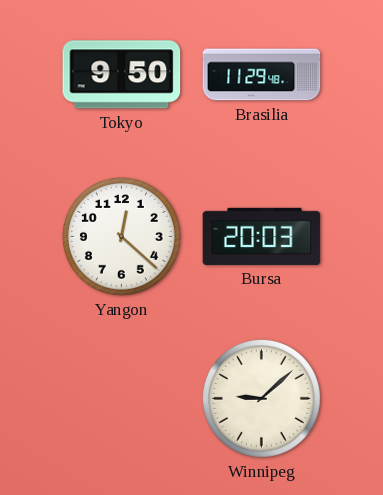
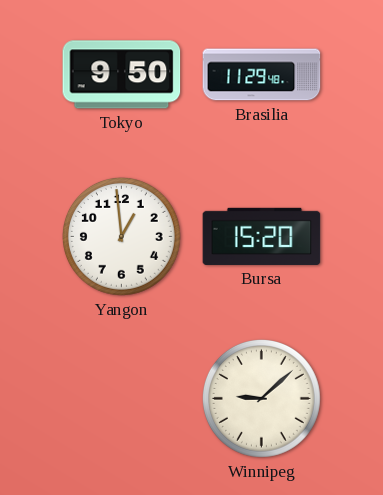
Yangon: 12:22 -> 12:59 (121, 236)
Bursa: 20:03 -> 15:20 (262, 236)
